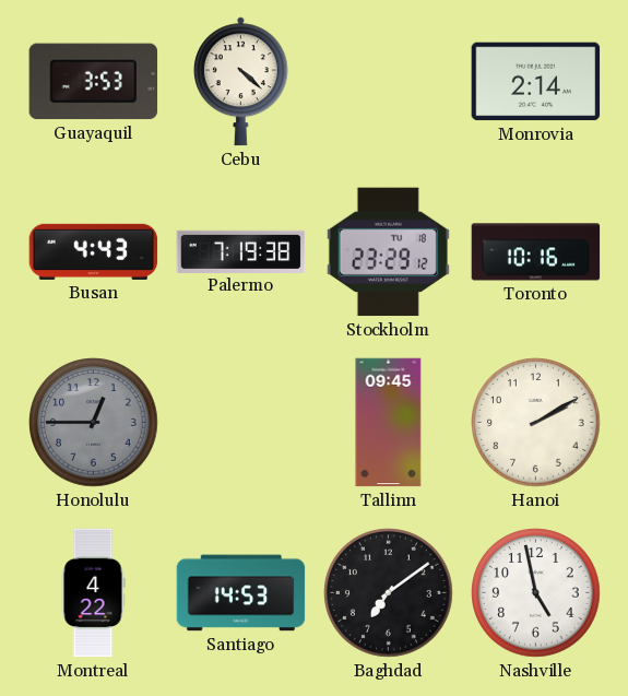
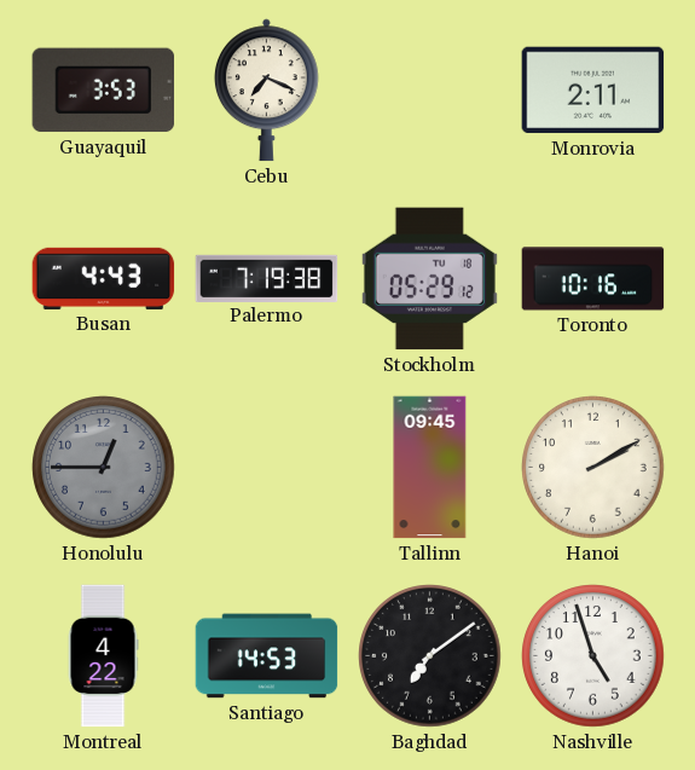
Cebu: 4:22 -> 7:19 (266, 91)
Monrovia: 2:14 -> 2:11 (593, 91)
Stockholm: 23:29 -> 05:29 (429, 279)
Nashville: 4:58 -> 4:57 (593, 656)
